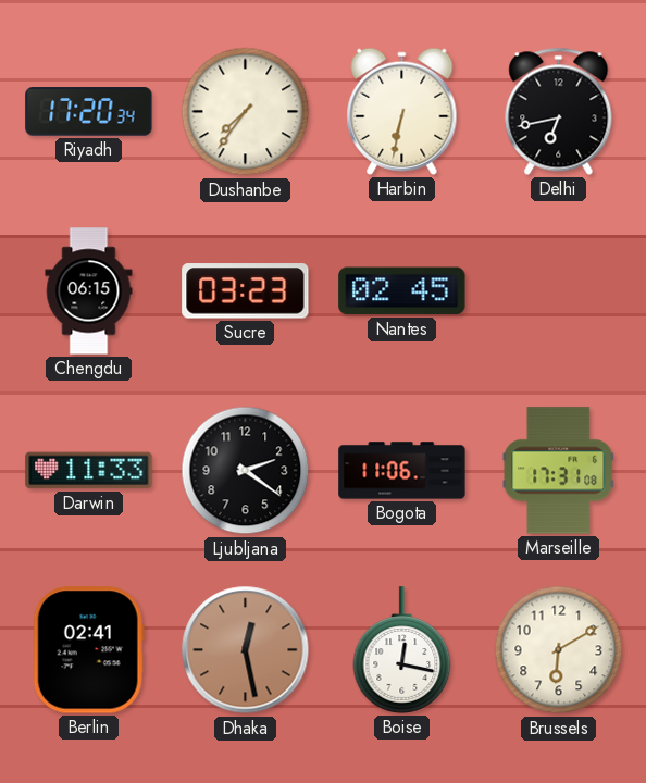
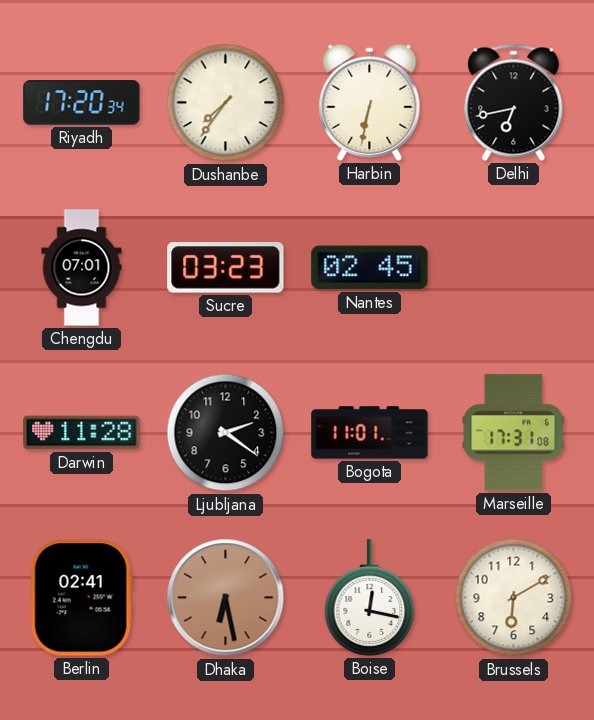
Chengdu: 06:15 -> 07:01 (82, 268)
Darwin: 11:33 -> 11:28 (82, 433)
Bogota: 11:06 -> 11:01 (370, 433)
Dhaka: 12:28 -> 6:28 (226, 598)
